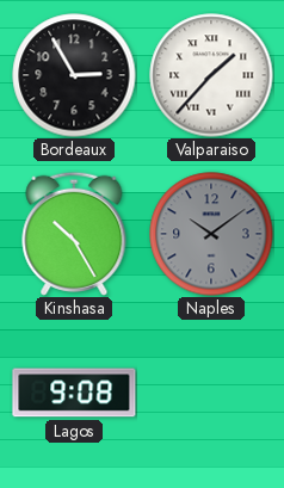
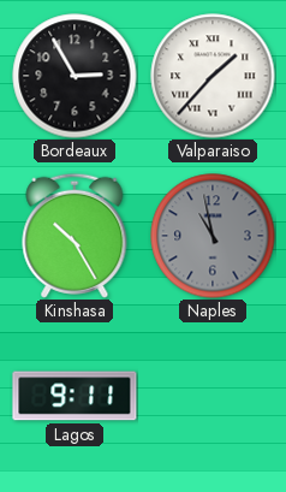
Naples: 10:09 -> 10:58 (213, 236)
Lagos: 9:08 -> 9:11 (75, 396)
